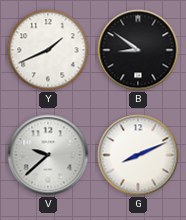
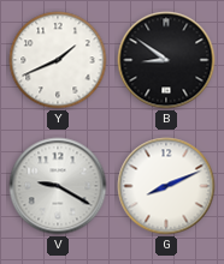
V: 9:38 -> 9:20 (58, 186)
